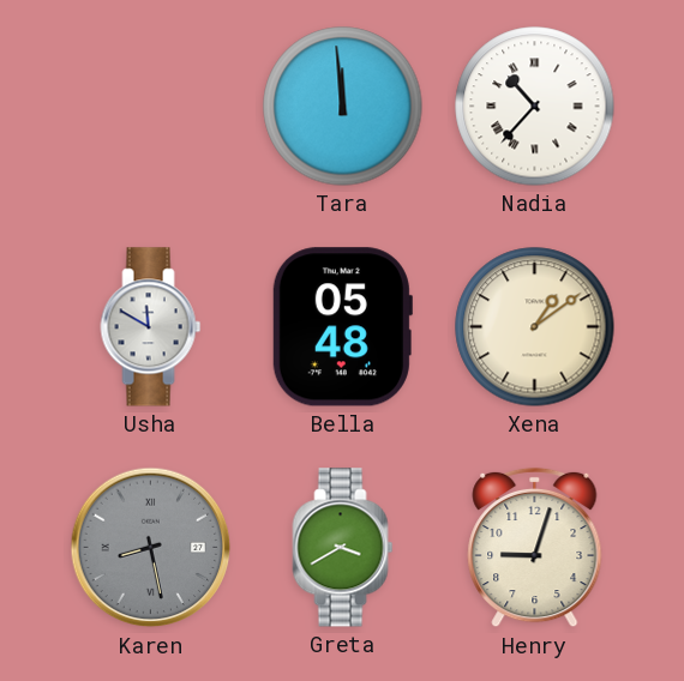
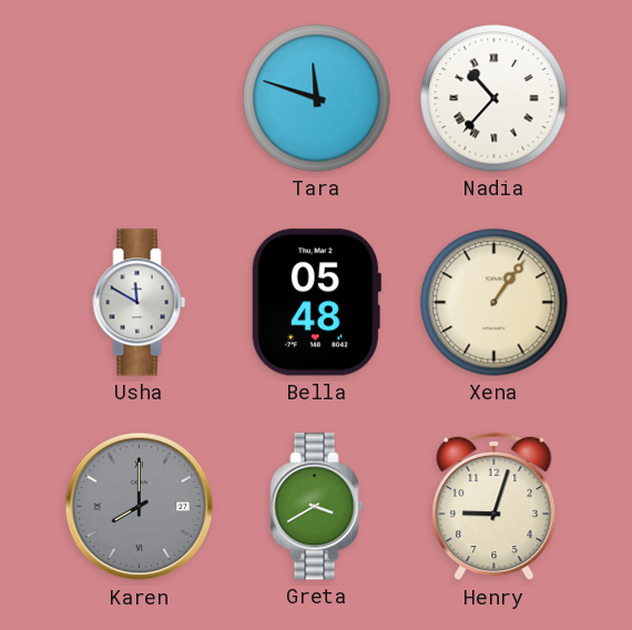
Tara: 11:59 -> 11:48 (317, 99)
Xena: 1:09 -> 1:06 (495, 303)
Karen: 8:28 -> 8:00 (140, 507)
